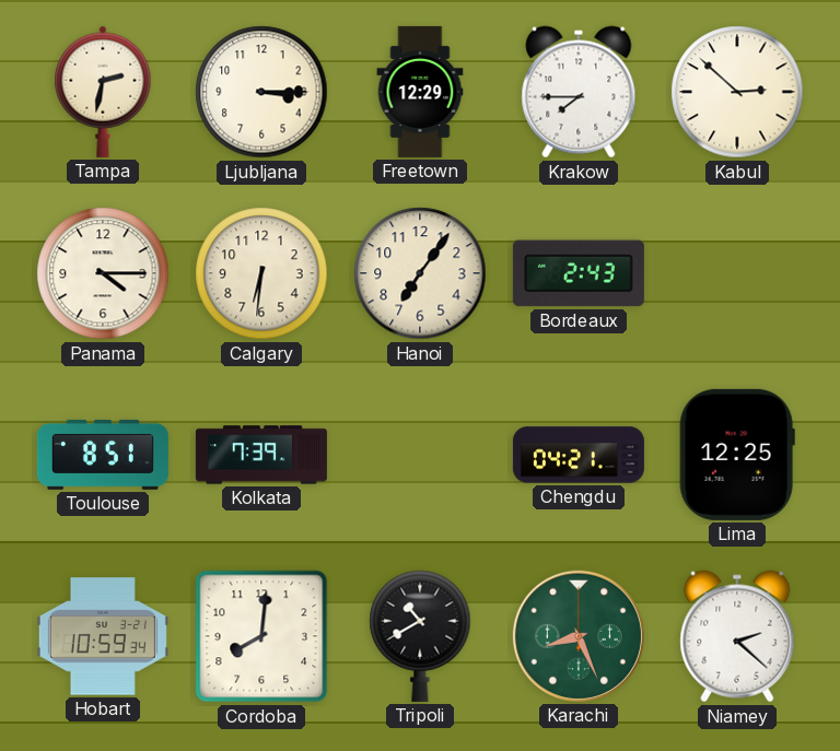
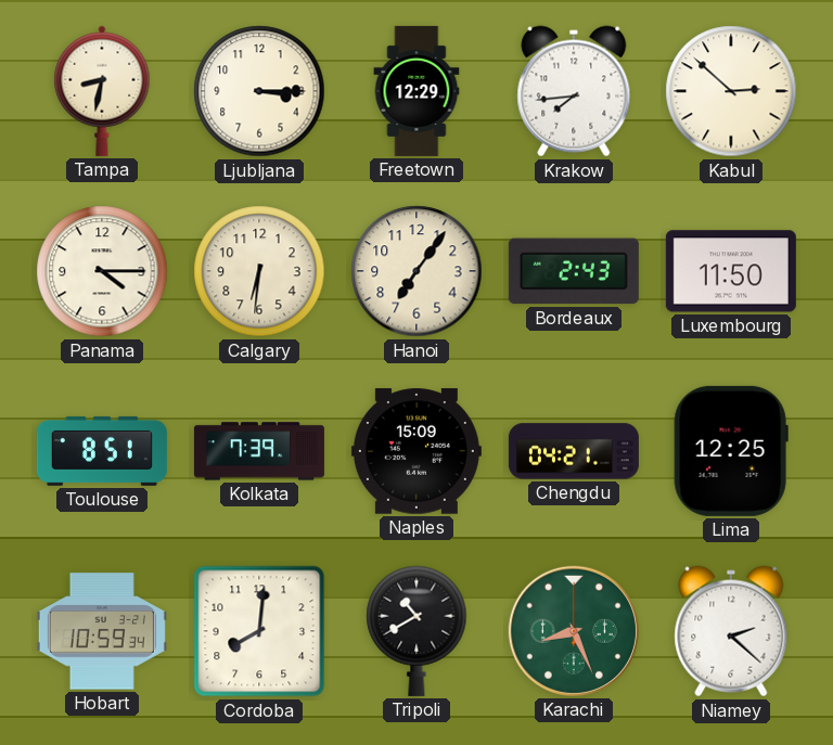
Tampa: 2:32 -> 8:32 (102, 91)
Krakow: 7:45 -> 7:44 (574, 91)
Luxembourg: none -> 11:50 (731, 271)
Naples: none -> 15:09 (416, 451)
